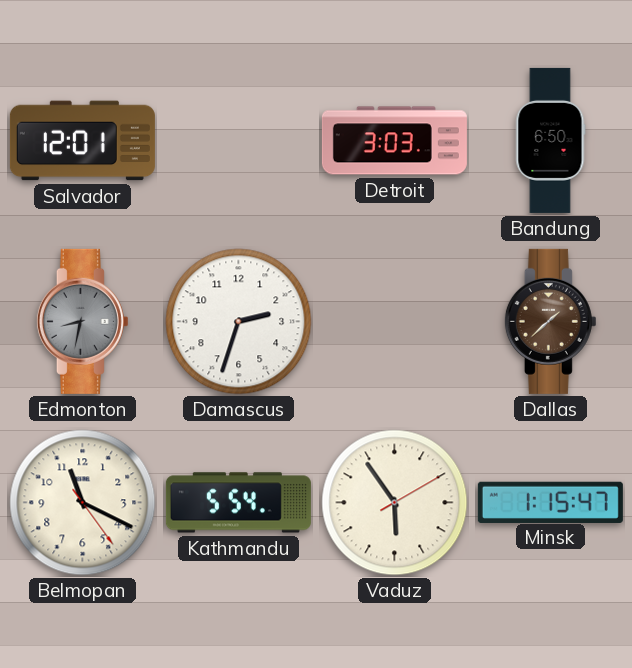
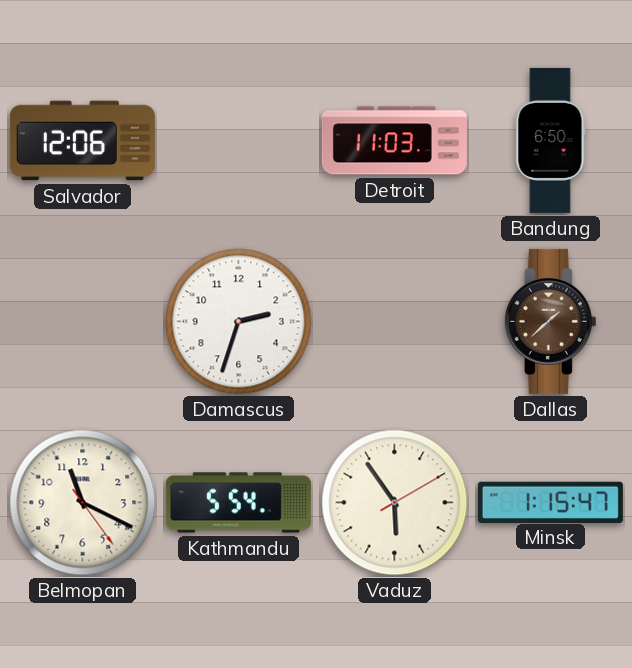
Salvador: 12:01 -> 12:06 (82, 141)
Detroit: 3:03 -> 11:03 (394, 141)
Edmonton: 8:32 -> none (82, 321)
